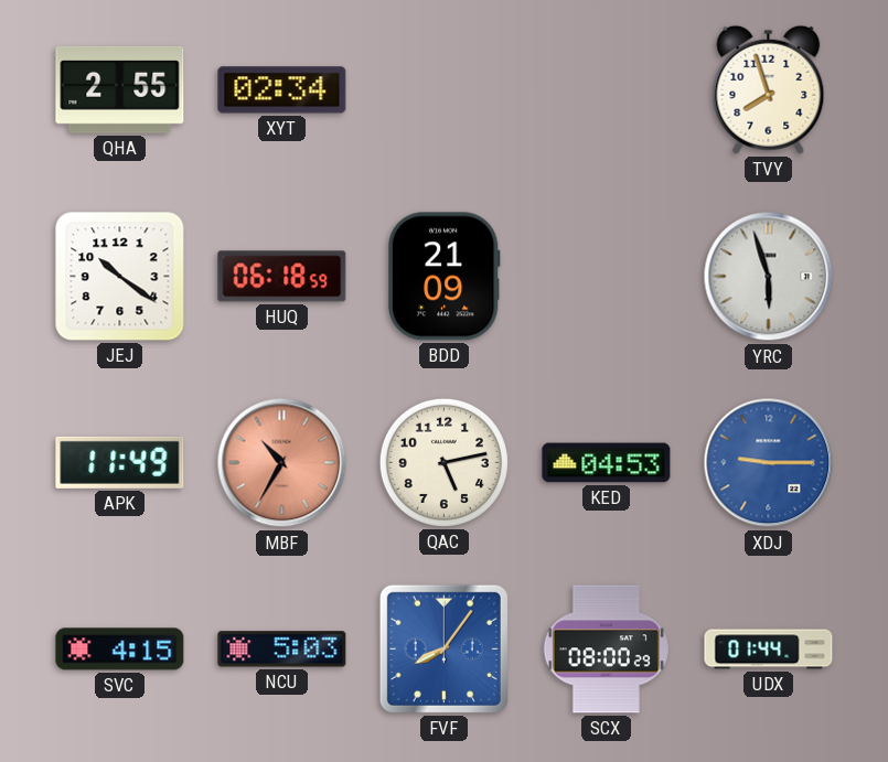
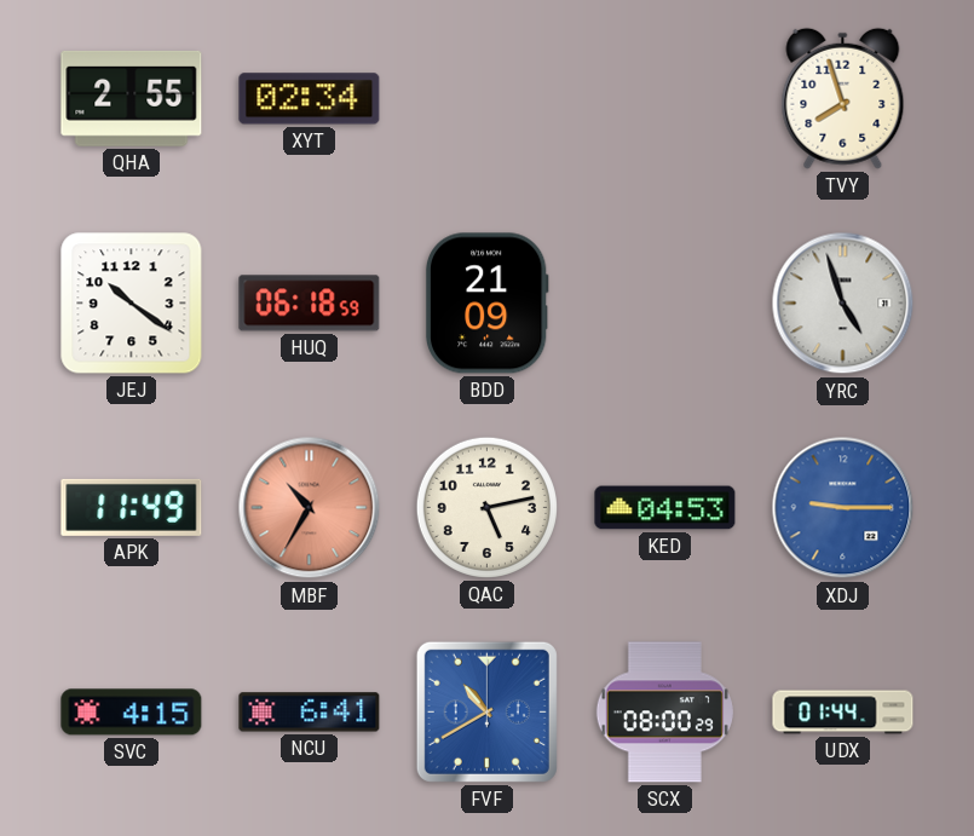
YRC: 5:57 -> 4:57 (843, 304)
NCU: 5:03 -> 6:41 (310, 713)
FVF: 8:06 -> 10:40 (486, 711)
